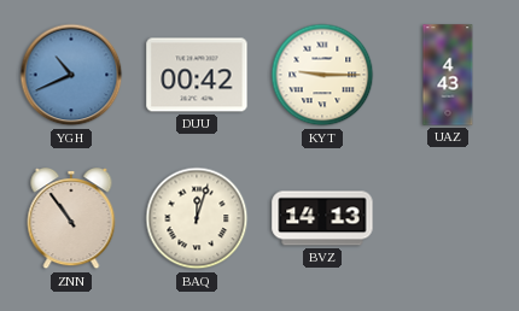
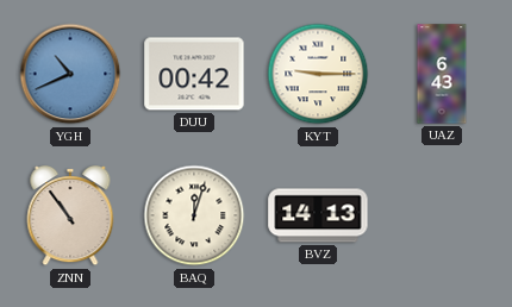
UAZ: 4:43 -> 6:43 (442, 74)
